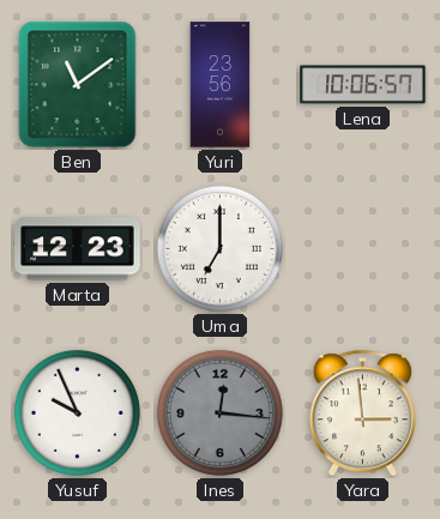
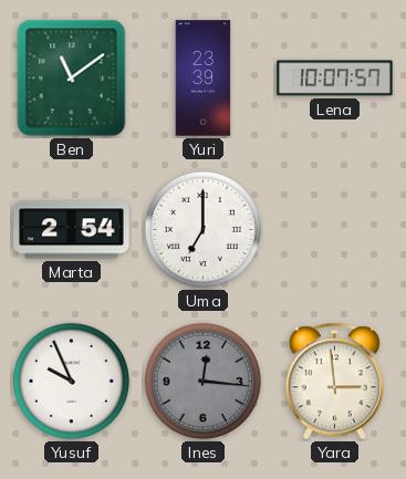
Yuri: 23:56 -> 23:39 (204, 79)
Lena: 10:06 -> 10:07 (335, 79)
Marta: 12:23 -> 2:54 (72, 230)
